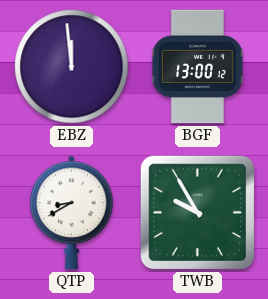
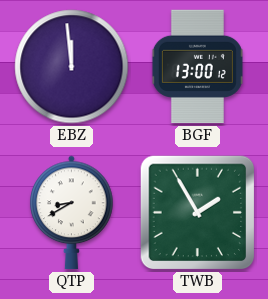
TWB: 9:55 -> 1:55 (198, 213)
